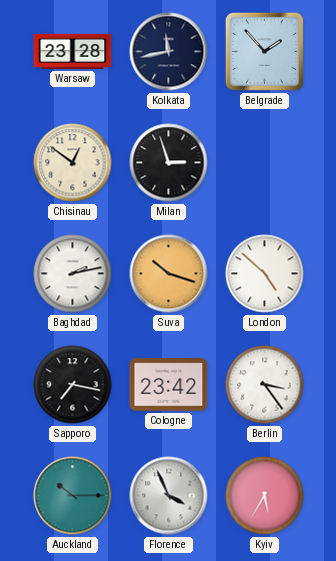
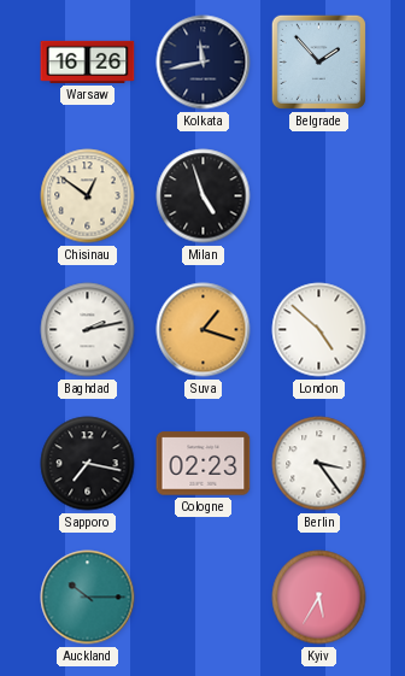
Warsaw: 23:28 -> 16:26 (88, 61)
Milan: 2:57 -> 4:57 (204, 196)
Suva: 10:18 -> 1:18 (204, 330)
Cologne: 23:42 -> 02:23 (204, 464)
Florence: 3:56 -> none (169, 496)
